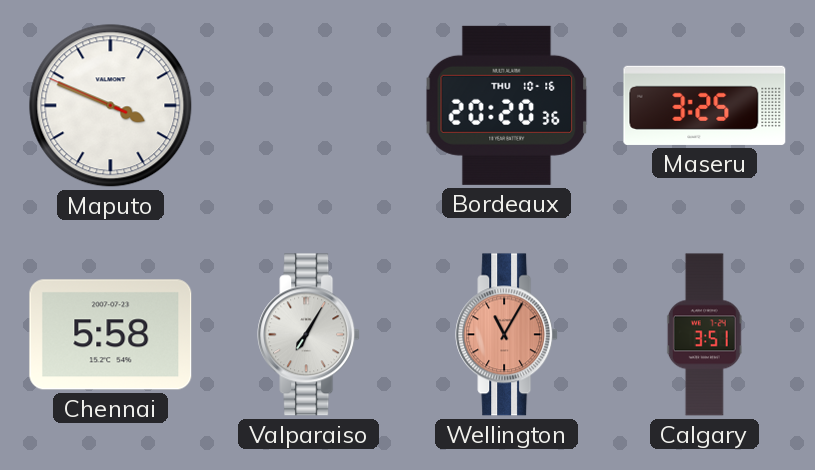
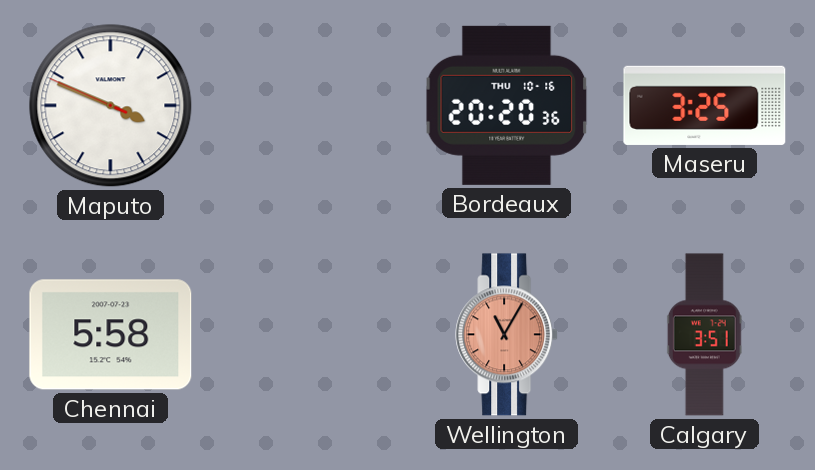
Valparaiso: 7:05 -> none (309, 335)
